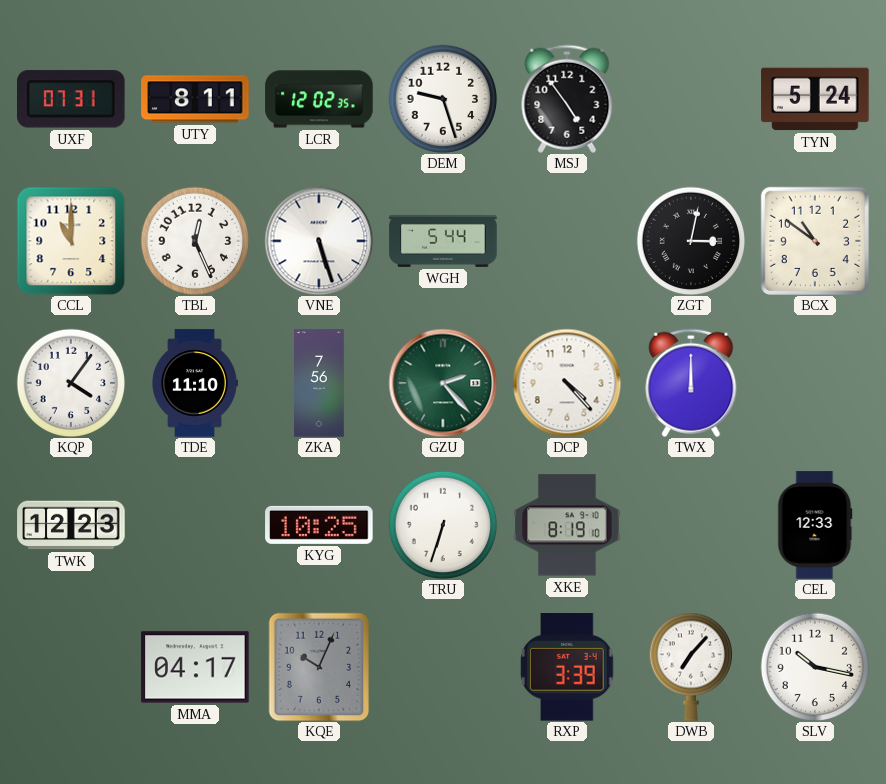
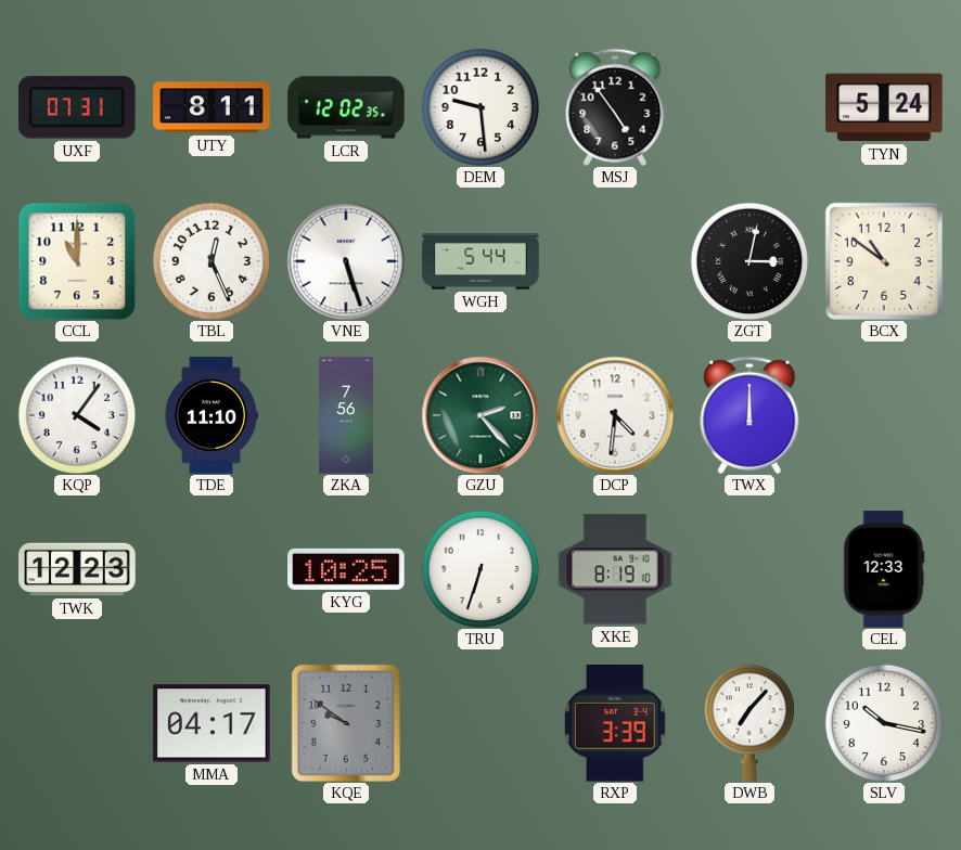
DEM: 9:27 -> 9:29 (480, 107)
DCP: 4:23 -> 4:31 (615, 415)
KQE: 10:04 -> 9:51 (346, 723)
